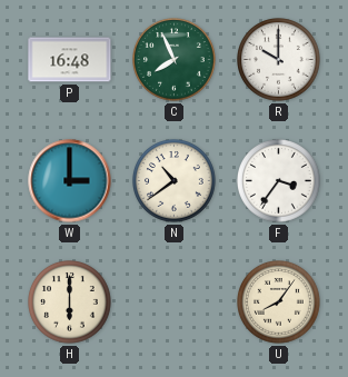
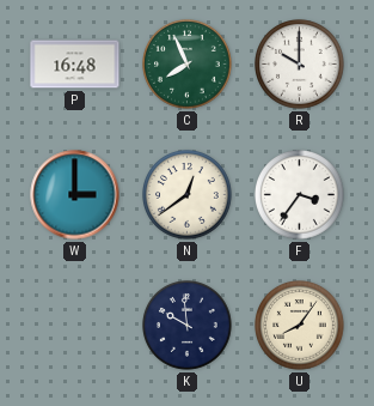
N: 10:39 -> 12:39 (188, 195)
H: 6:00 -> none (70, 302)
K: none -> 9:59 (188, 326)
